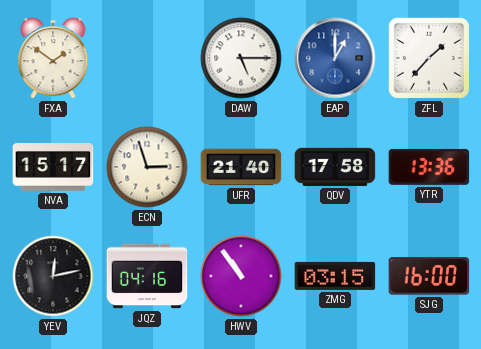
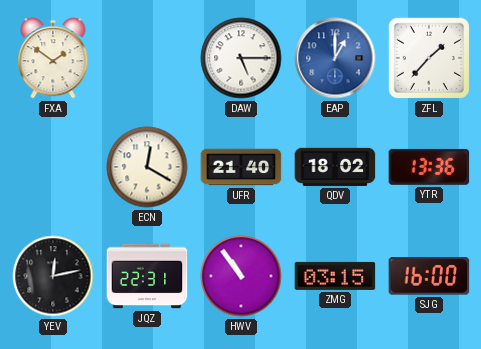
NVA: 15:17 -> none (53, 168)
ECN: 2:57 -> 12:20 (147, 167)
QDV: 17:58 -> 18:02 (335, 167)
JQZ: 04:16 -> 22:31 (147, 276)
